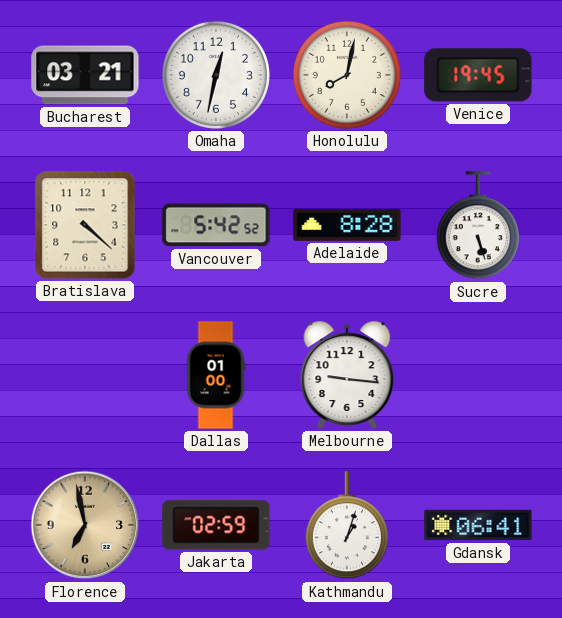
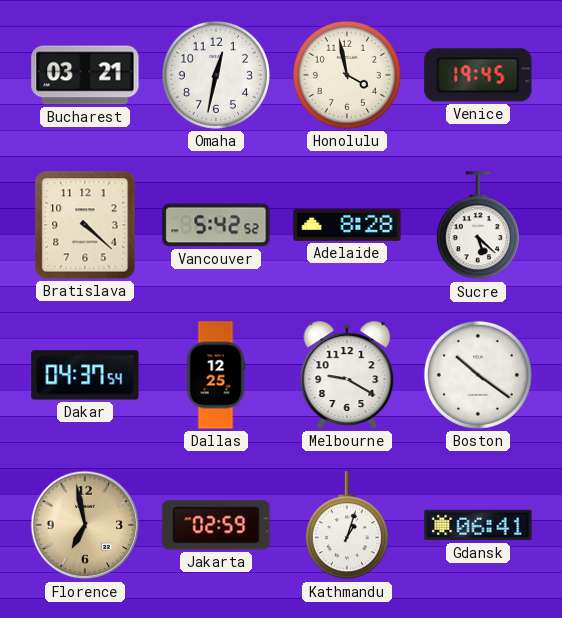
Honolulu: 8:02 -> 3:58 (347, 75)
Sucre: 5:27 -> 5:22 (478, 226)
Dakar: none -> 04:37 (85, 375)
Dallas: 01:00 -> 12:25 (216, 375)
Melbourne: 9:16 -> 9:20 (347, 375)
Boston: none -> 10:21 (478, 375)
